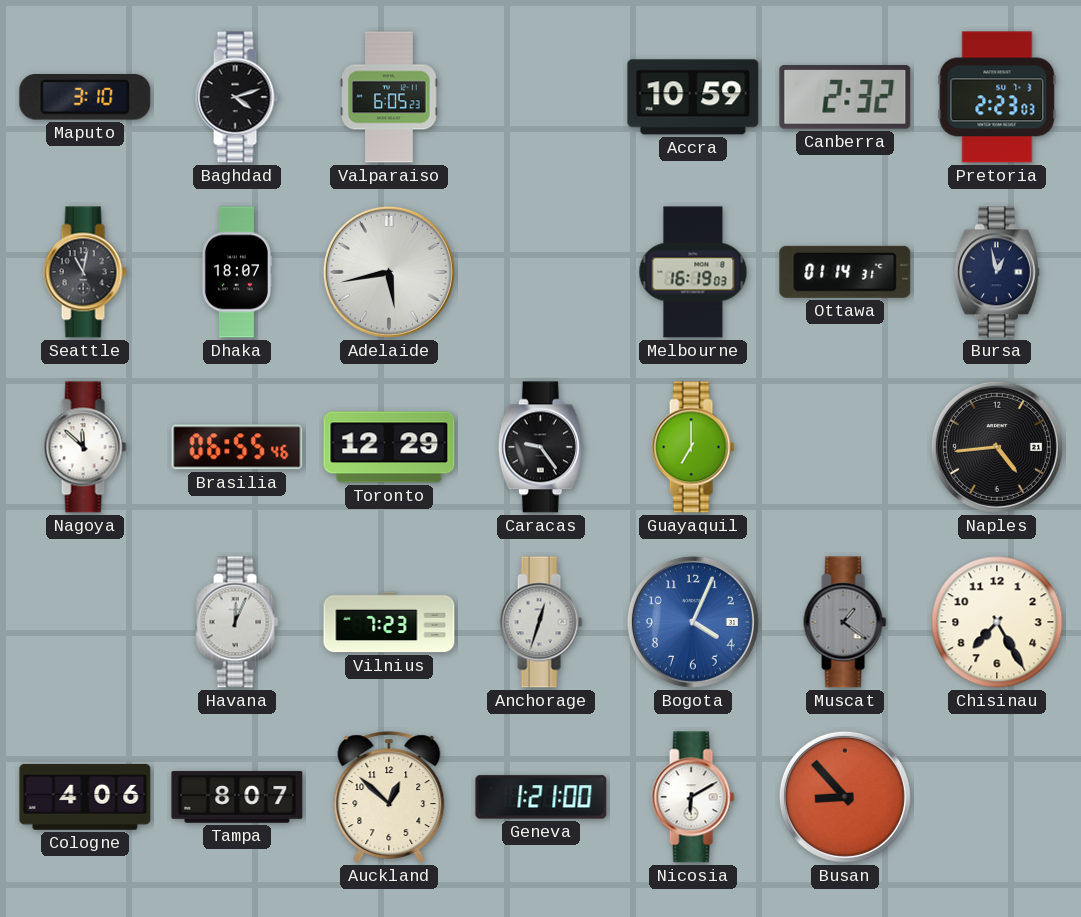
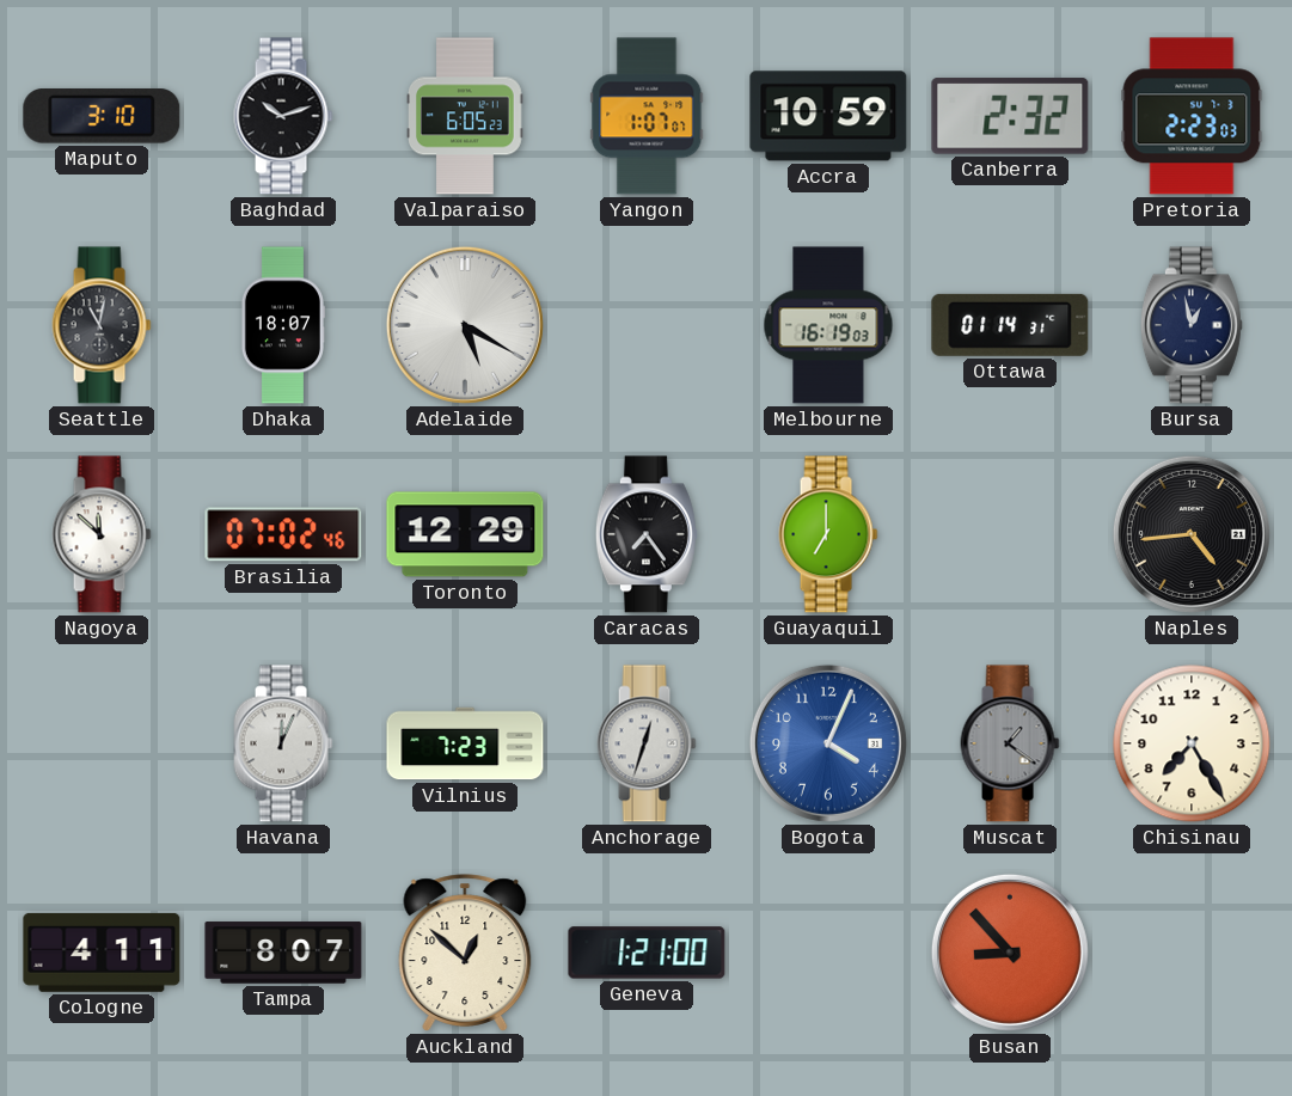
Baghdad: 4:12 -> 10:12 (283, 116)
Yangon: none -> 1:07 (647, 116)
Adelaide: 5:43 -> 5:20 (465, 325)
Brasilia: 06:55 -> 07:02 (283, 534)
Caracas: 9:24 -> 7:24 (647, 534)
Cologne: 4:06 -> 4:11 (102, 953)
Nicosia: 6:10 -> none (693, 797)
